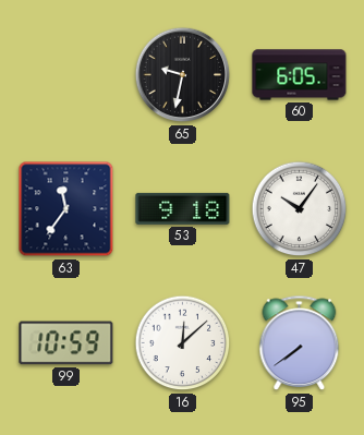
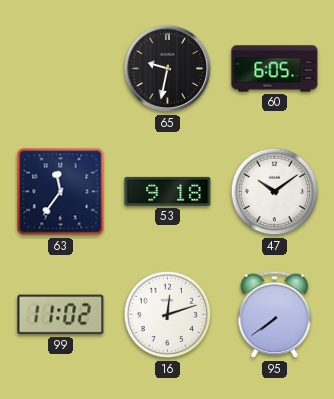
47: 10:06 -> 10:09 (275, 192)
99: 10:59 -> 11:02 (61, 315)
16: 12:08 -> 12:12 (168, 315)
